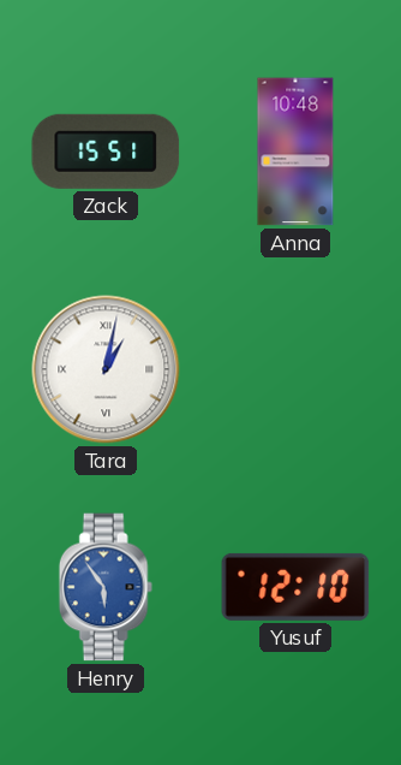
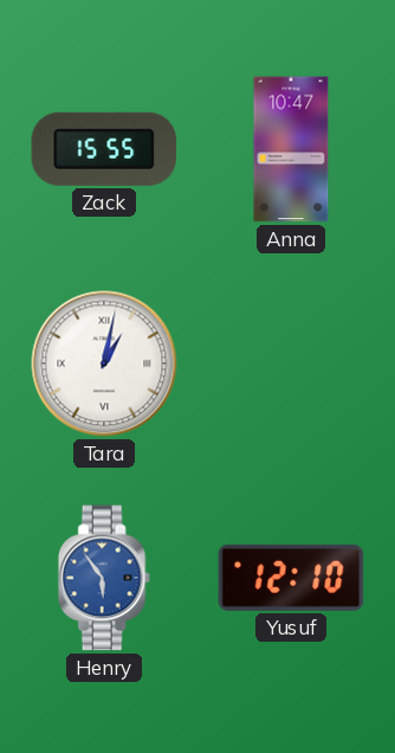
Zack: 15:51 -> 15:55 (104, 149)
Anna: 10:48 -> 10:47 (291, 149)
